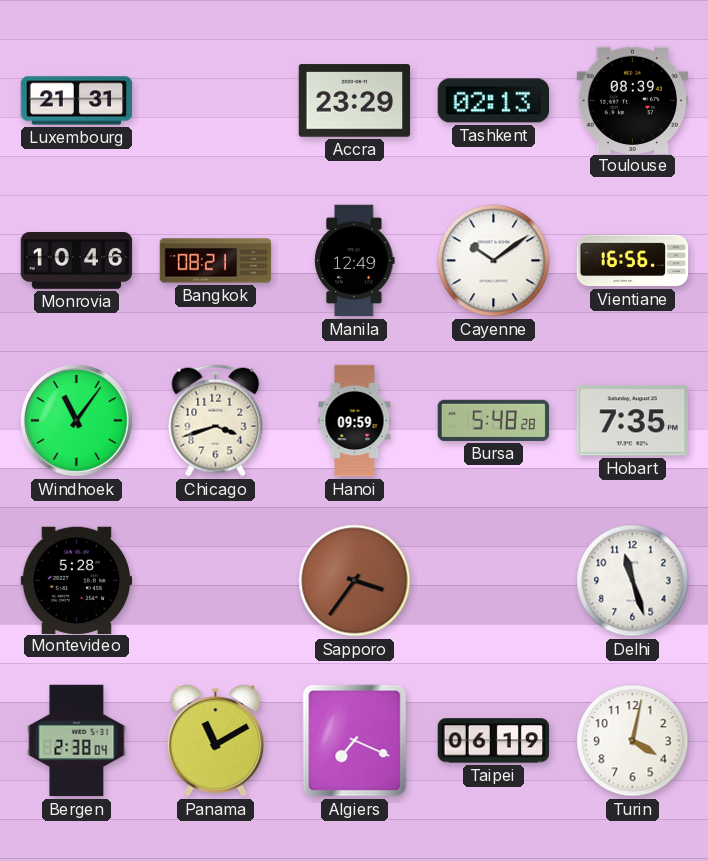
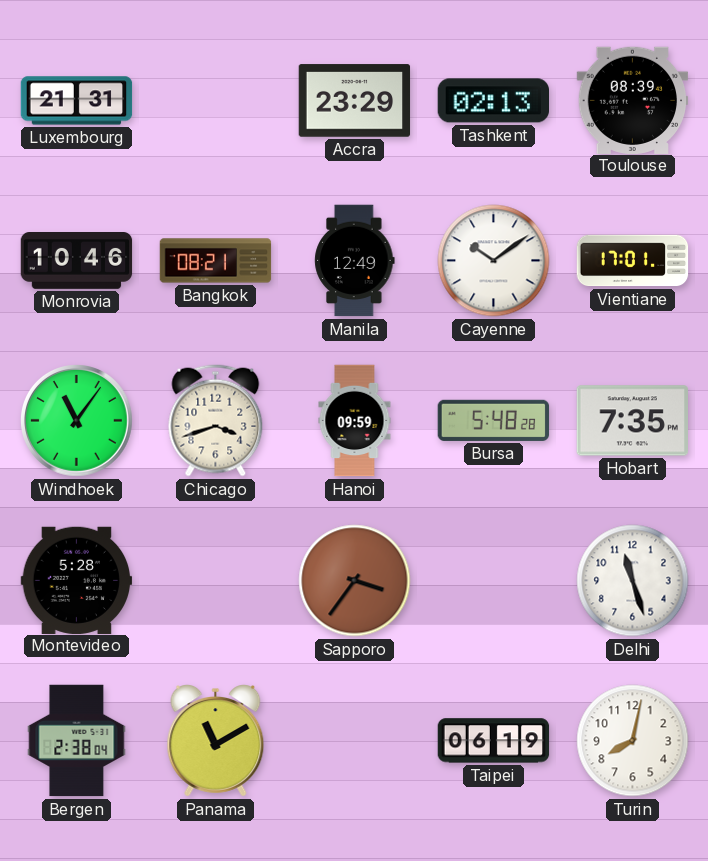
Vientiane: 16:56 -> 17:01 (633, 261)
Algiers: 7:19 -> none (355, 741)
Turin: 4:02 -> 8:02 (633, 741)
